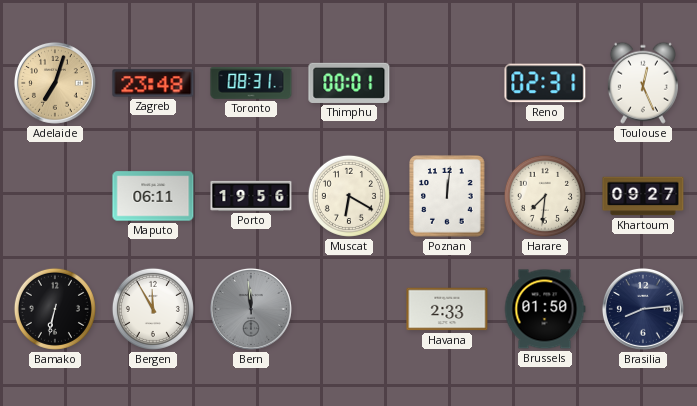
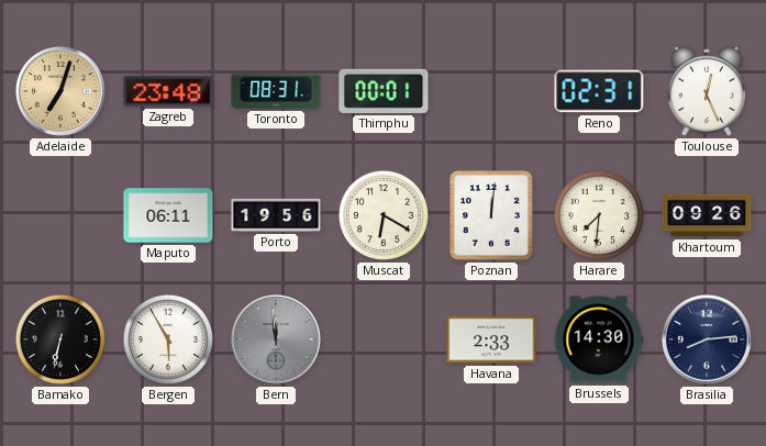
Khartoum: 09:27 -> 09:26 (707, 215)
Bergen: 11:55 -> 5:55 (168, 339)
Brussels: 01:50 -> 14:30 (599, 339)
